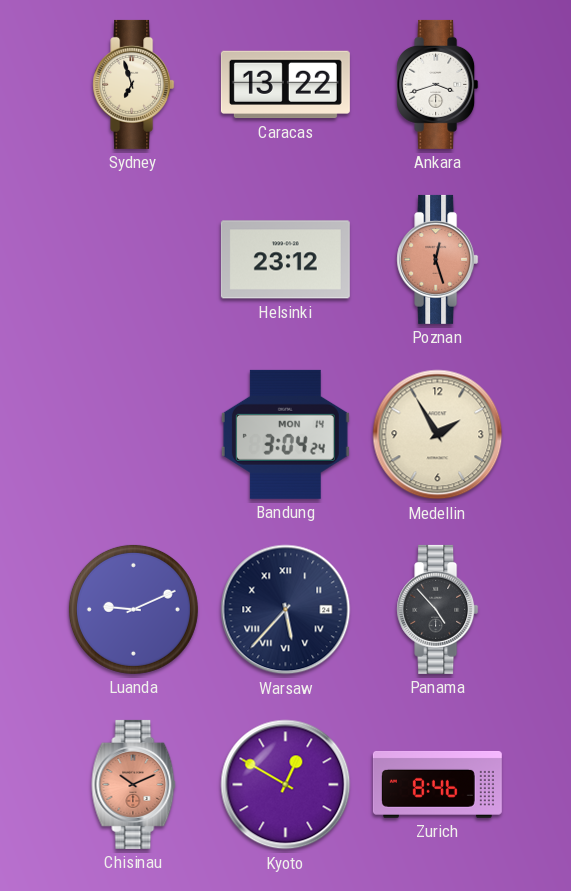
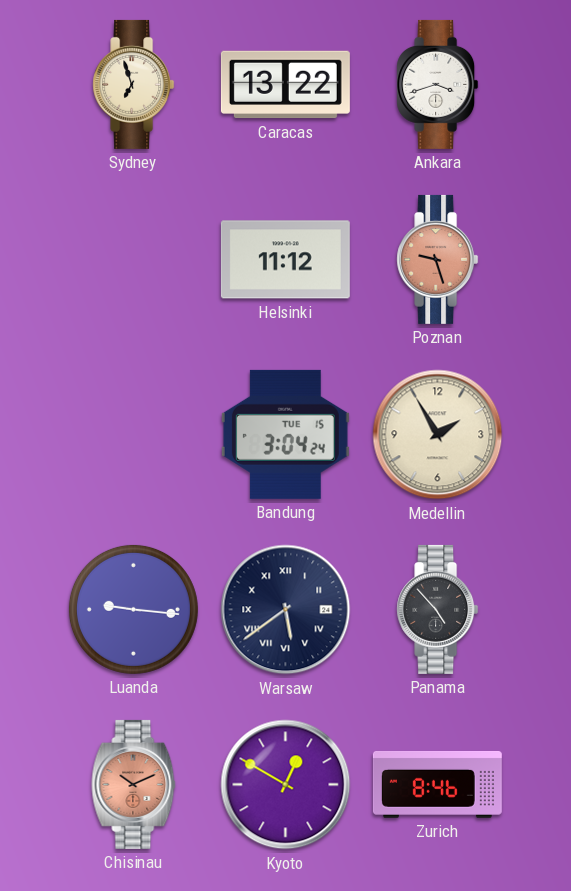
Helsinki: 23:12 -> 11:12 (285, 260)
Poznan: 12:27 -> 9:27 (438, 259)
Bandung date: MON 14 -> TUE 15 (285, 434)
Luanda: 9:11 -> 9:16 (133, 609)
Warsaw: 5:37 -> 5:39 (286, 610)
